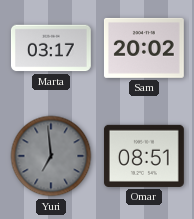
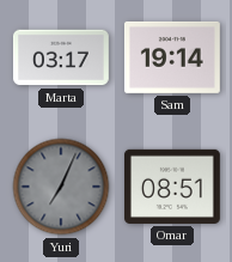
Sam: 20:02 -> 19:14 (172, 57)
Yuri: 6:59 -> 7:04 (61, 187)
